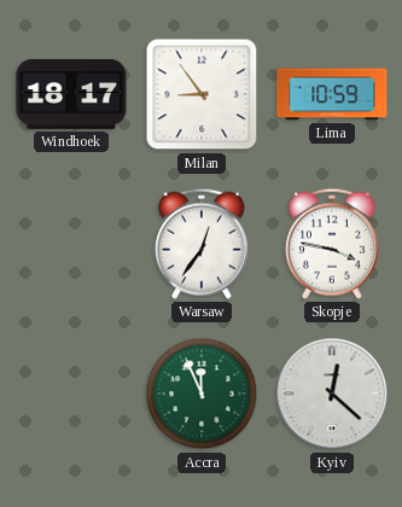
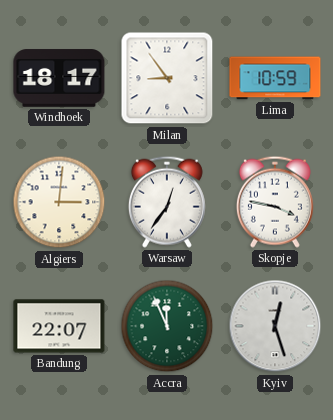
Algiers: none -> 3:01 (59, 202)
Bandung: none -> 22:07 (59, 326)
Kyiv: 12:22 -> 12:27 (275, 326)
